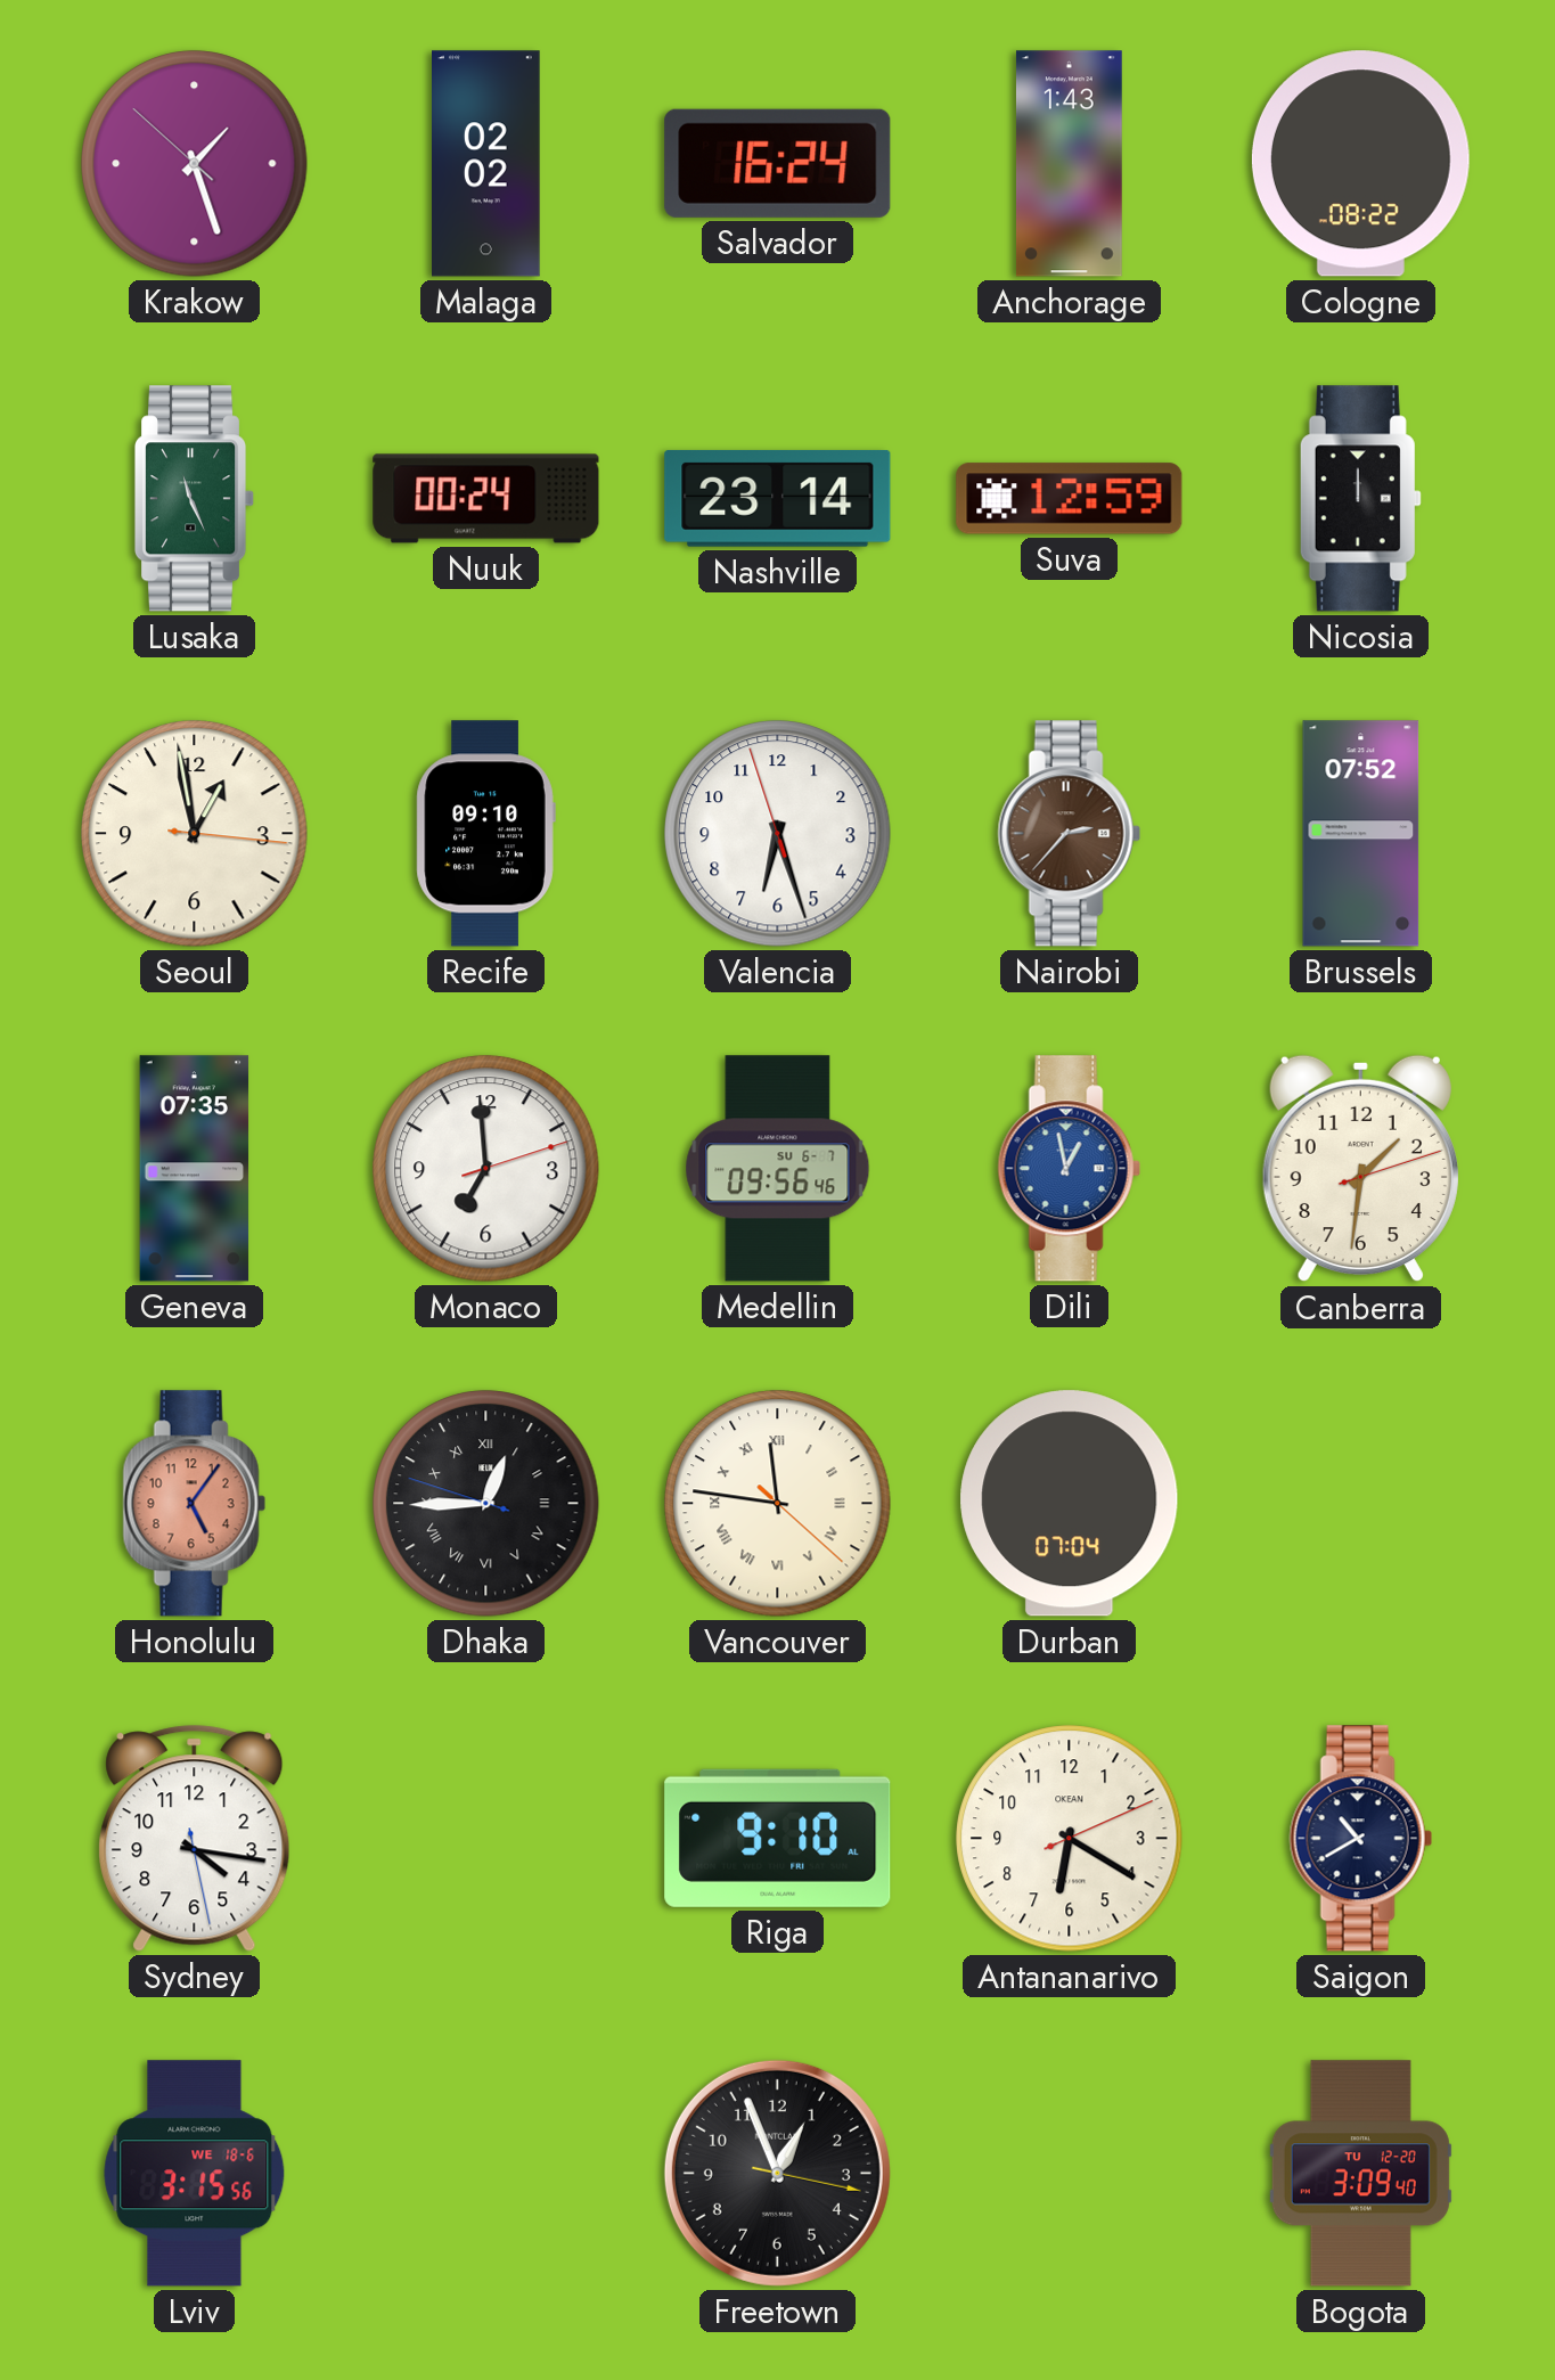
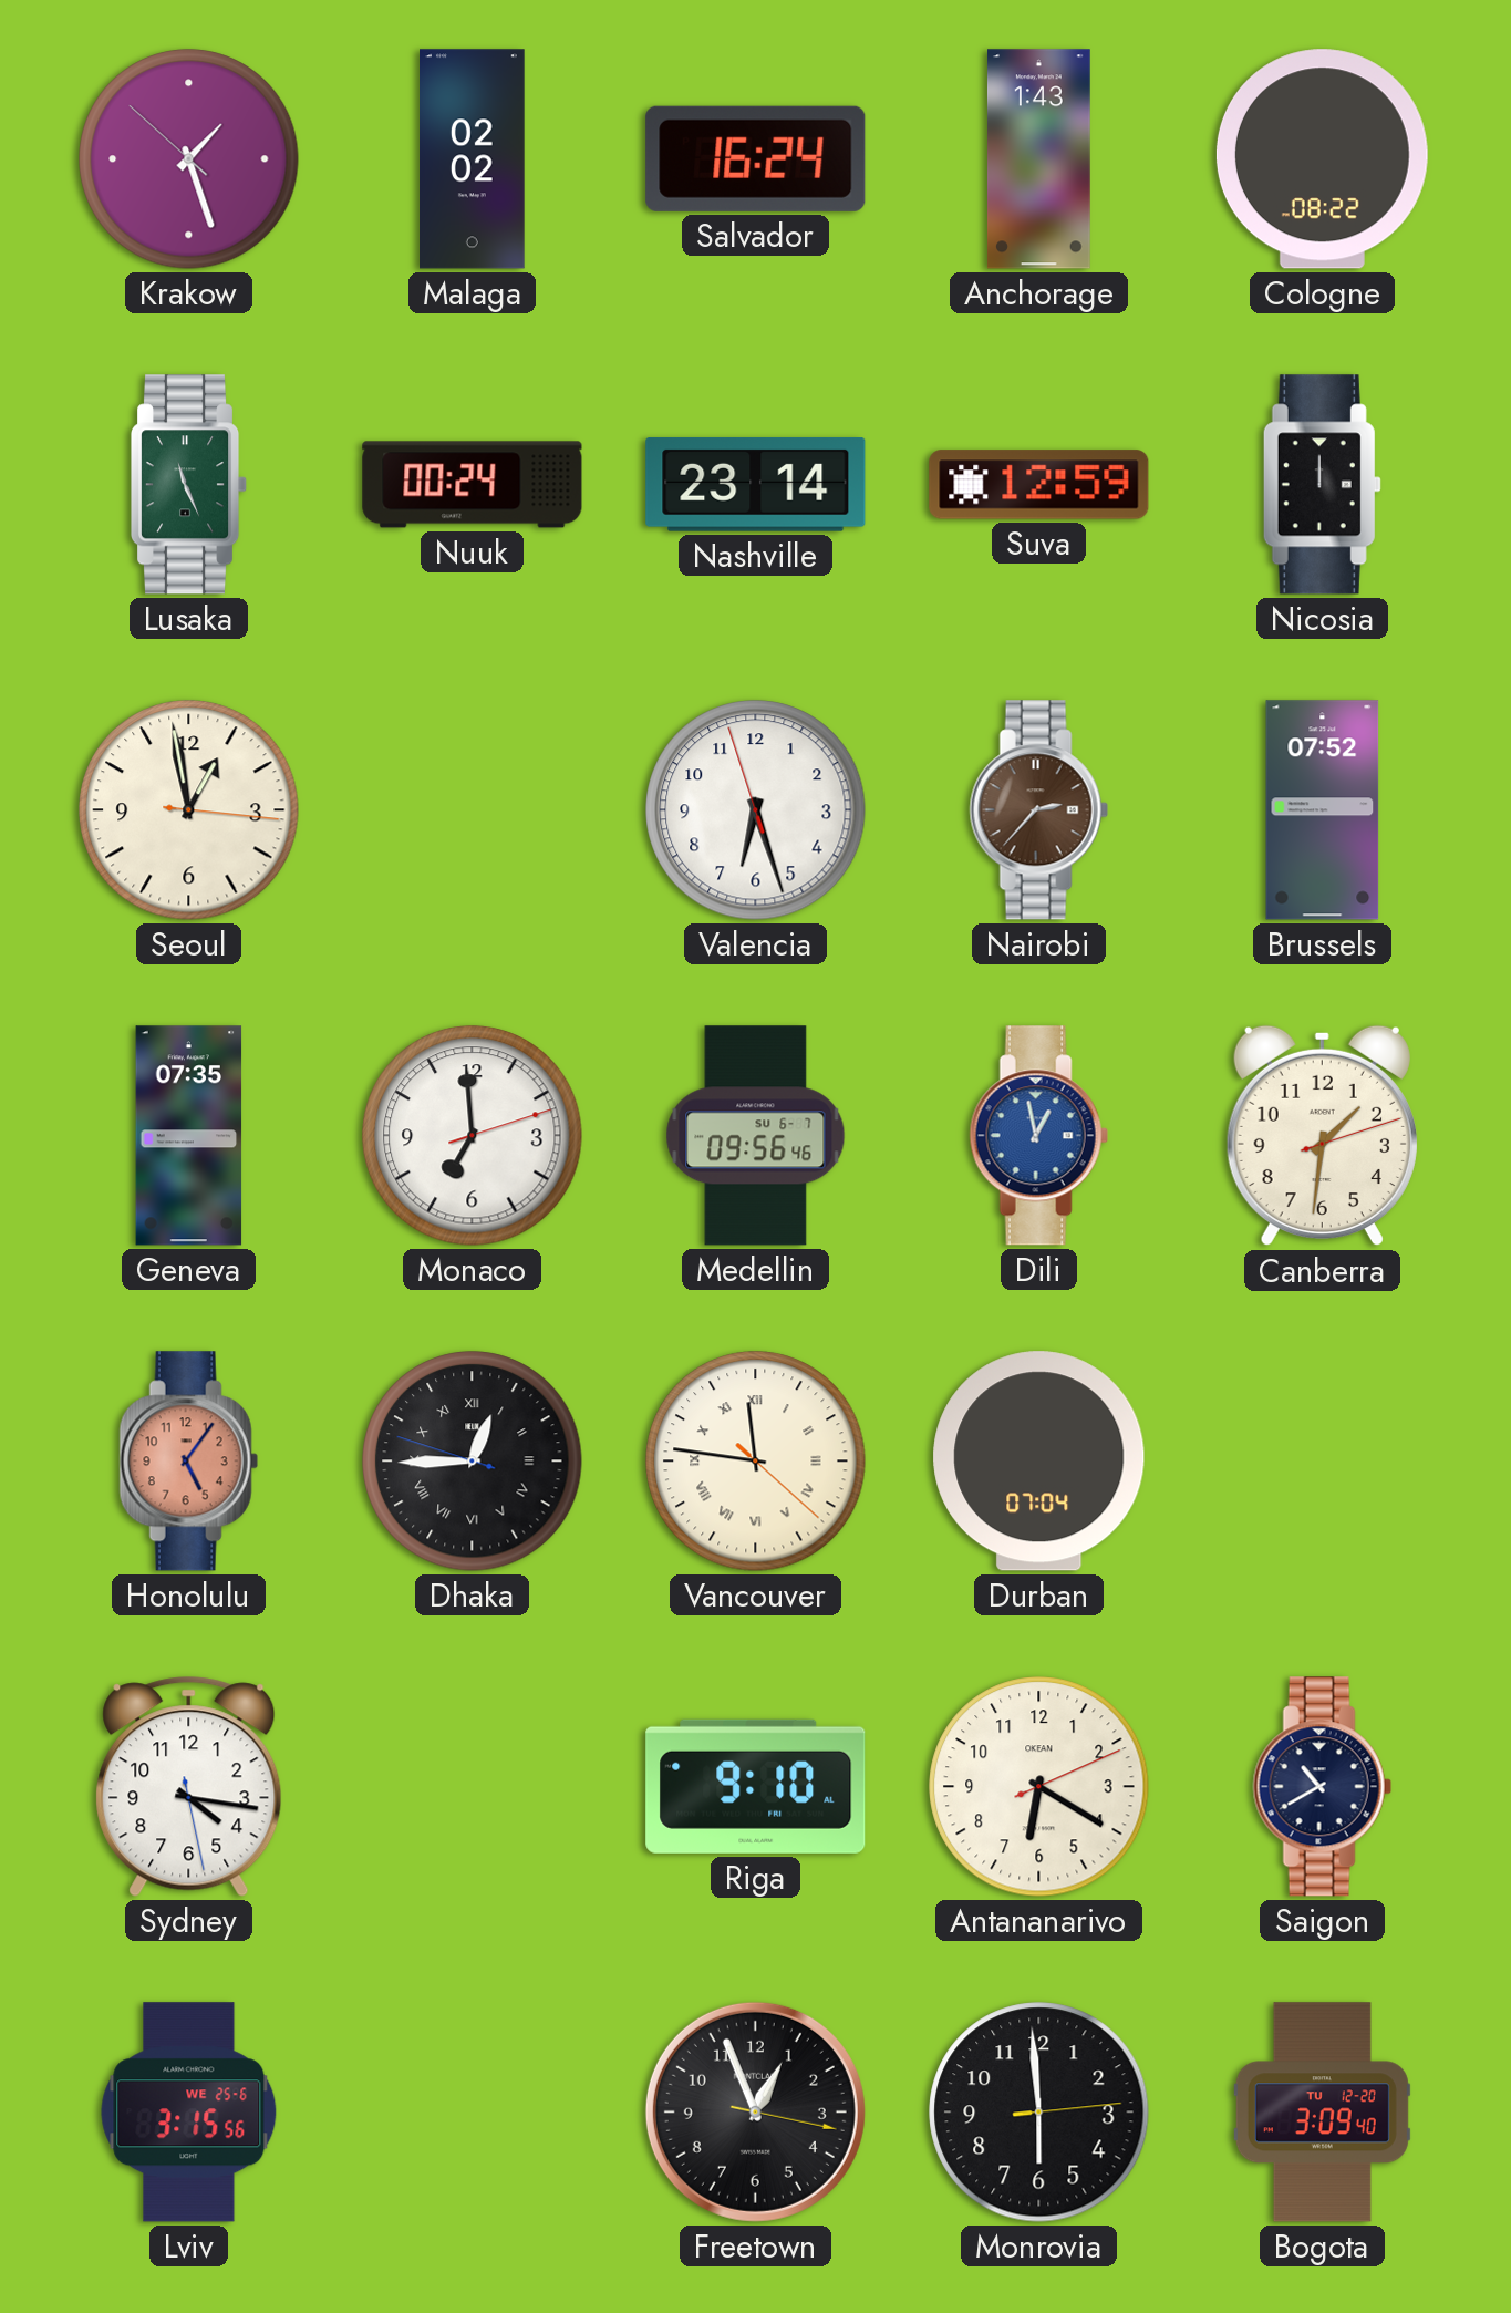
Recife: 09:10 -> none (485, 834)
Lviv date: WE 18-6 -> WE 25-6 (189, 2113)
Monrovia: none -> 5:59 (1039, 2113)
